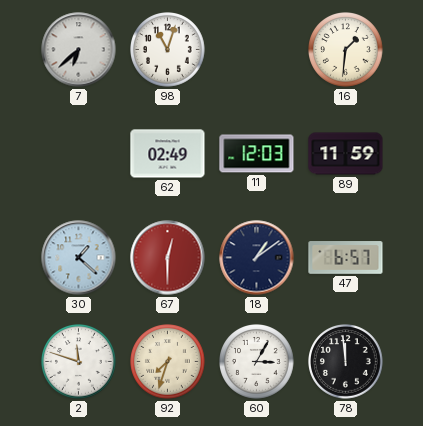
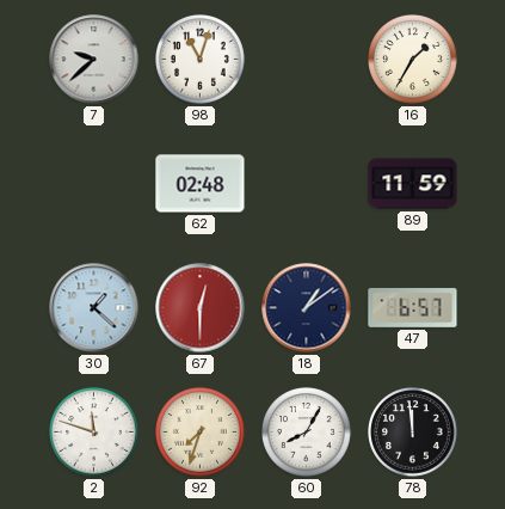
7: 6:38 -> 9:38 (94, 60)
16: 1:31 -> 1:35 (413, 60)
62: 02:49 -> 02:48 (201, 184)
11: 12:03 -> none (257, 154)
60: 3:05 -> 8:05 (307, 433)
